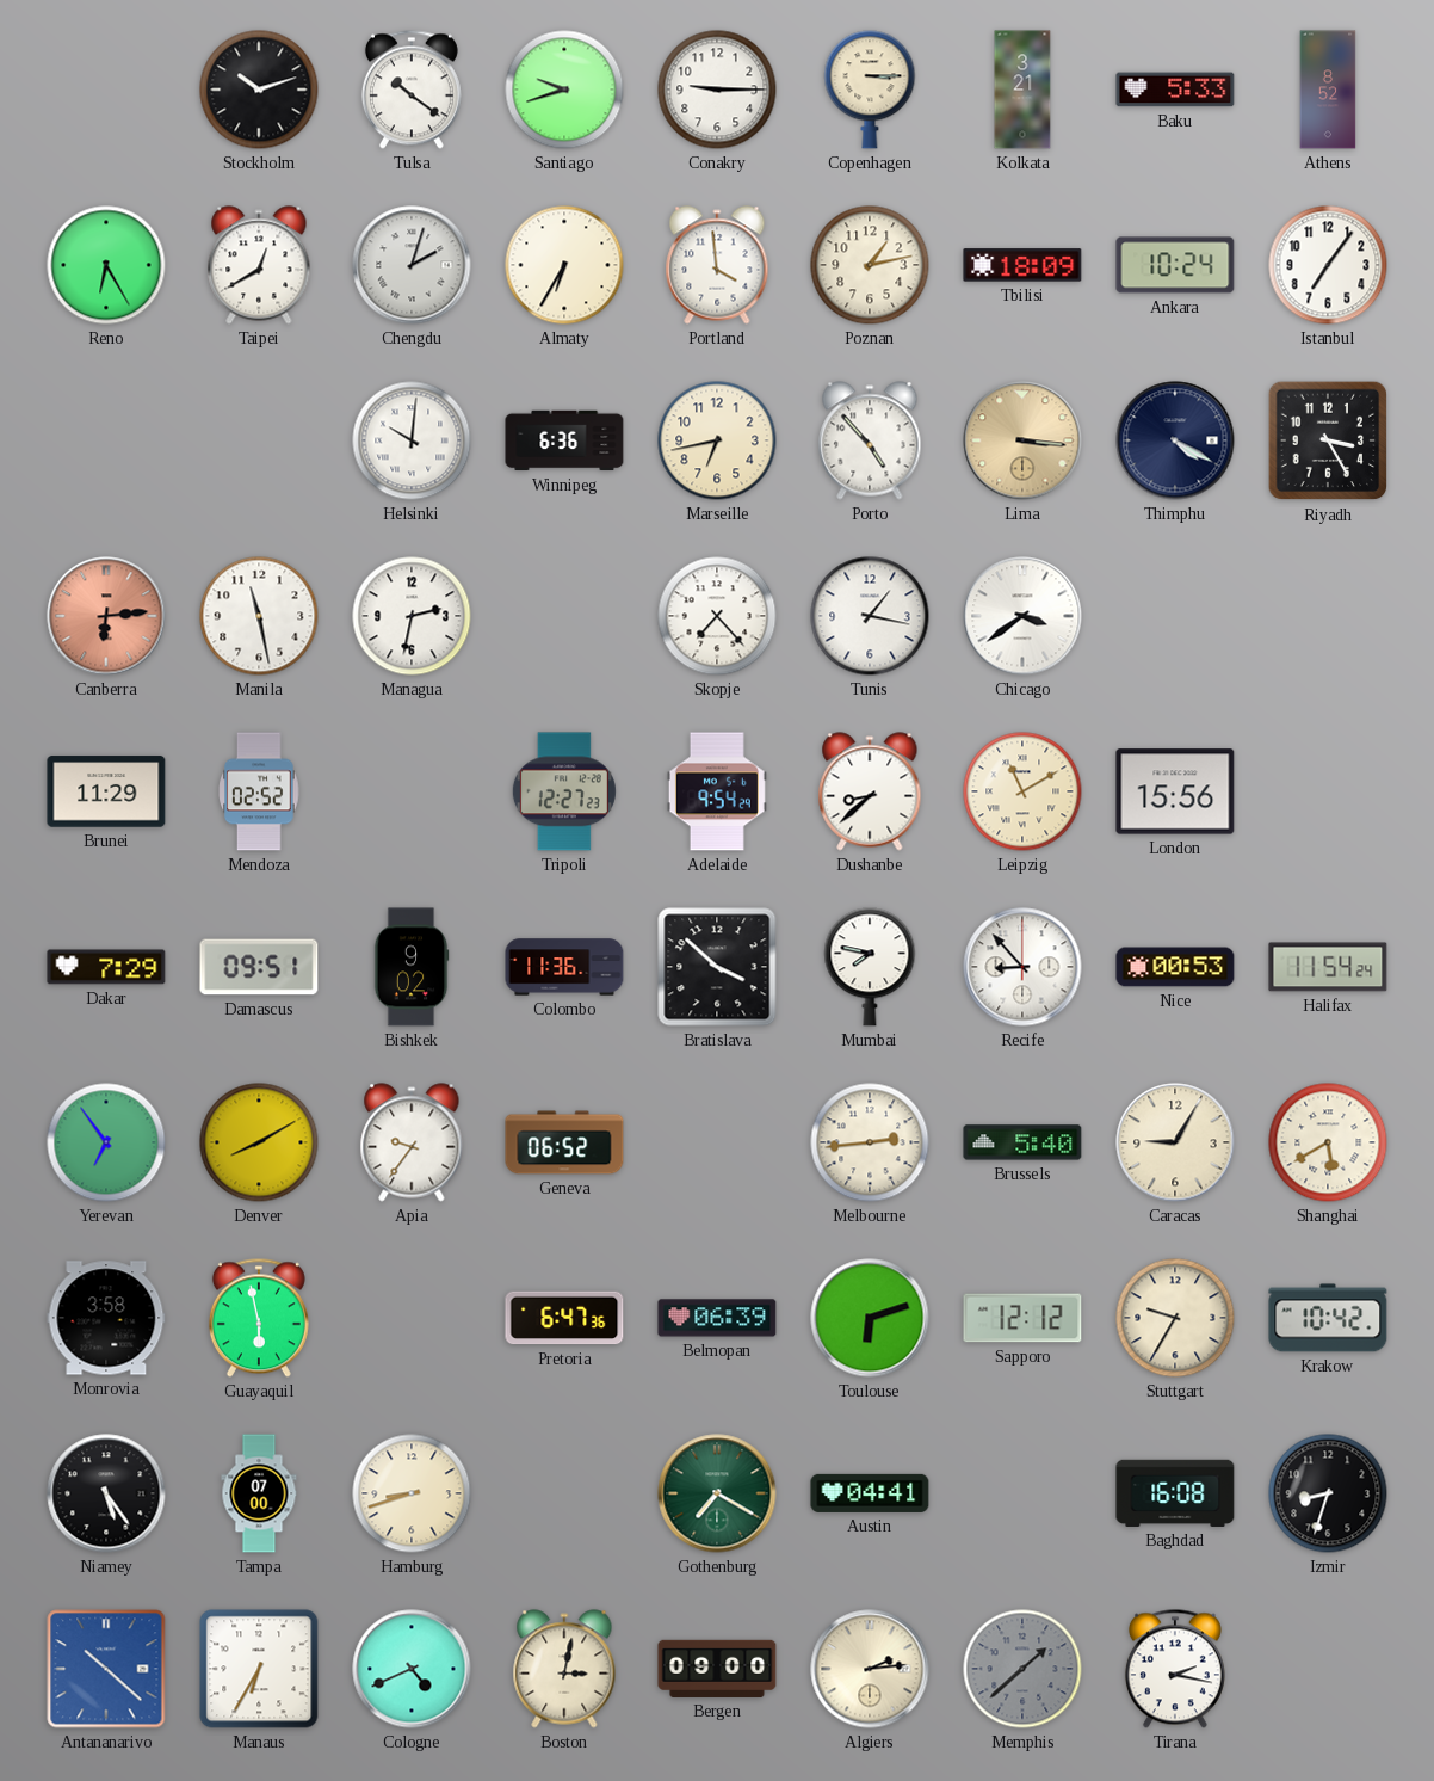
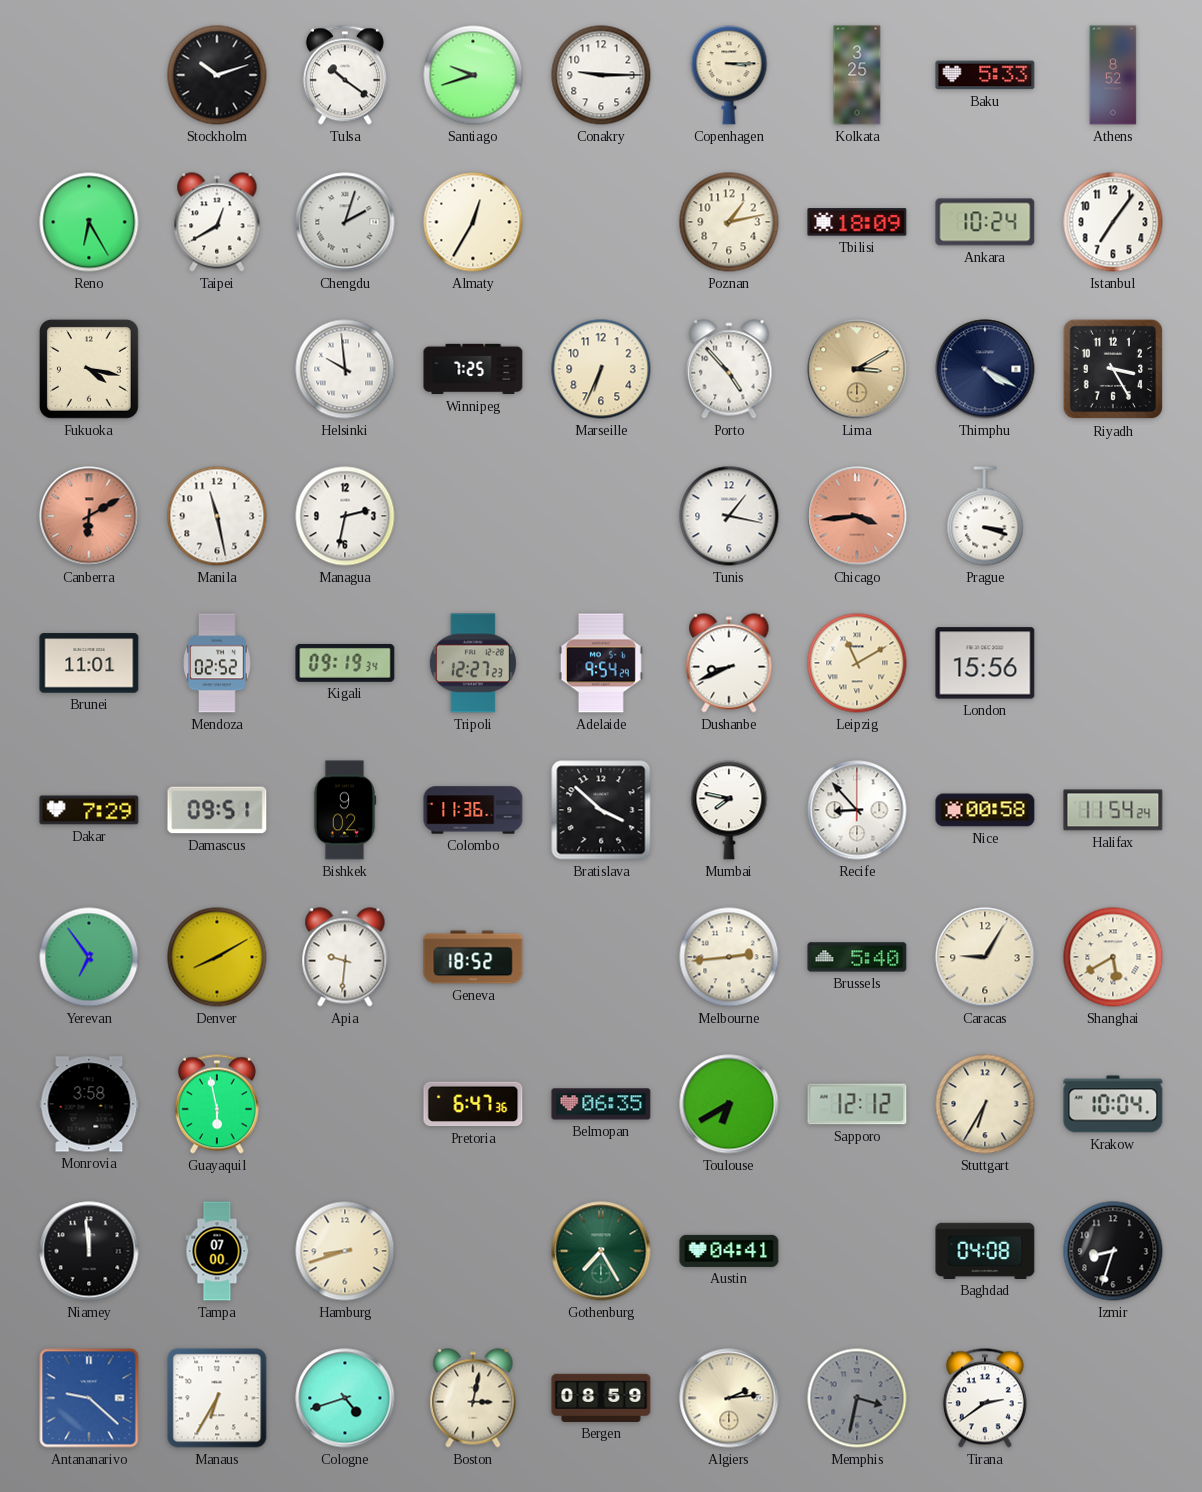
Kolkata: 3:21 -> 3:25 (857, 75)
Almaty: 6:35 -> 12:35 (473, 222)
Portland: 3:59 -> none (717, 265)
Fukuoka: none -> 4:17 (89, 369)
Helsinki: 10:01 -> 9:59 (345, 369)
Winnipeg: 6:36 -> 7:25 (473, 369)
Marseille: 6:43 -> 6:34 (601, 369)
Lima: 3:16 -> 3:10 (857, 369)
Canberra: 6:14 -> 6:10 (89, 516)
Skopje: 7:23 -> none (717, 616)
Chicago: 3:39 -> 3:44 (857, 516)
Chicago dial: white -> salmon (857, 516)
Prague: none -> 3:18 (985, 516)
Brunei: 11:29 -> 11:01 (89, 663)
Kigali: none -> 09:19 (345, 663)
Dushanbe: 8:38 -> 8:41 (729, 663)
Nice: 00:53 -> 00:58 (985, 810)
Apia: 9:36 -> 9:31 (345, 957)
Geneva: 06:52 -> 18:52 (473, 957)
Belmopan: 06:39 -> 06:35 (601, 1104)
Toulouse: 6:12 -> 6:40 (729, 1104)
Stuttgart: 9:35 -> 6:35 (985, 1104)
Krakow: 10:42 -> 10:04 (1113, 1104)
Niamey: 5:24 -> 11:59 (89, 1251)
Gothenburg: 7:20 -> 7:25 (601, 1251)
Baghdad: 16:08 -> 04:08 (985, 1251)
Antananarivo: 10:22 -> 9:22 (89, 1398)
Cologne: 4:41 -> 4:42 (345, 1398)
Bergen: 09:00 -> 08:59 (601, 1398)
Memphis: 1:38 -> 3:32 (857, 1398)
Tirana: 2:17 -> 2:39 (985, 1398)
